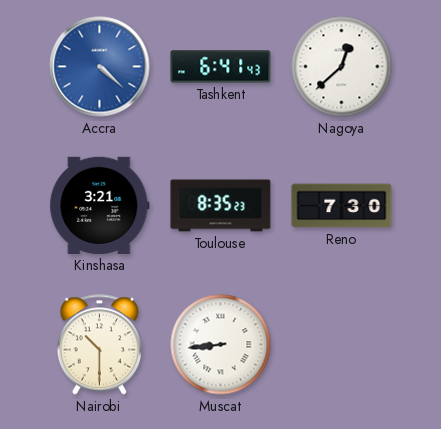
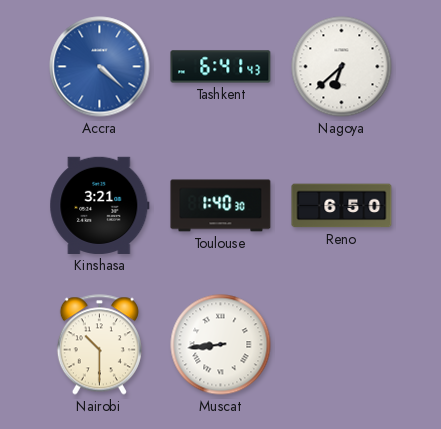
Nagoya: 12:38 -> 6:38 (342, 67)
Toulouse: 8:35 -> 1:40 (221, 206)
Reno: 7:30 -> 6:50 (342, 206)
